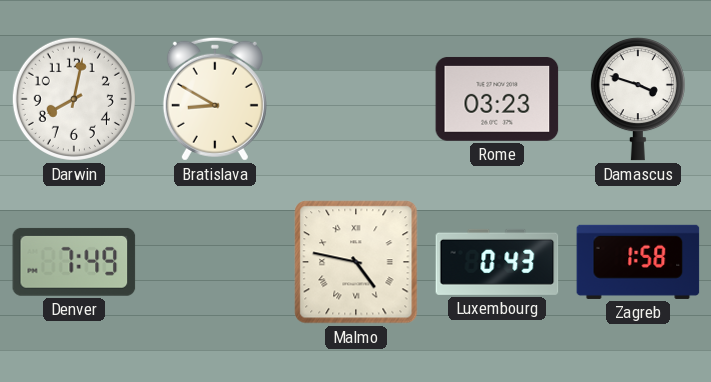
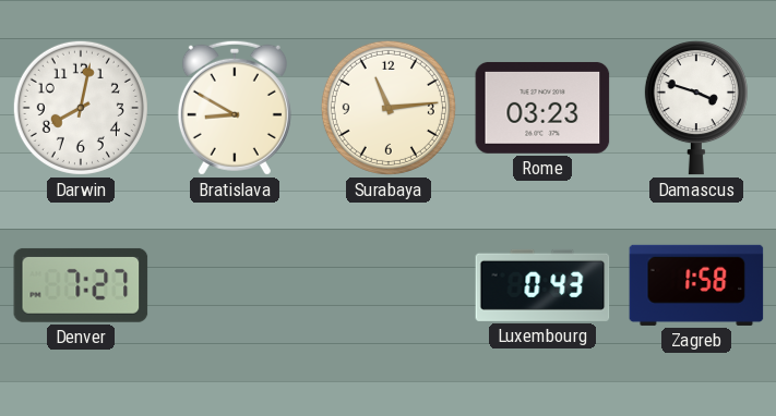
Surabaya: none -> 11:14 (389, 108)
Denver: 7:49 -> 7:27 (81, 285)
Malmo: 4:47 -> none (356, 262)
